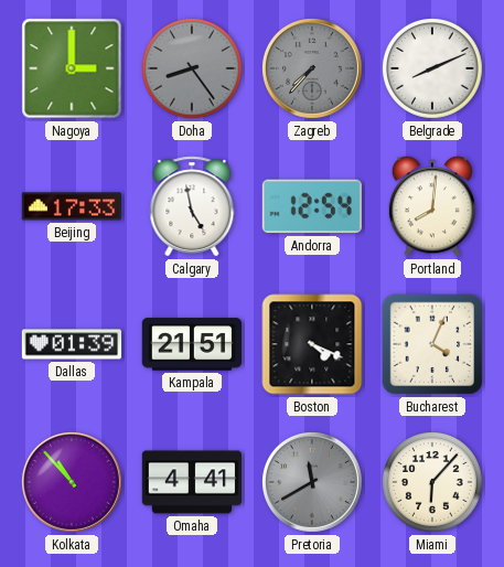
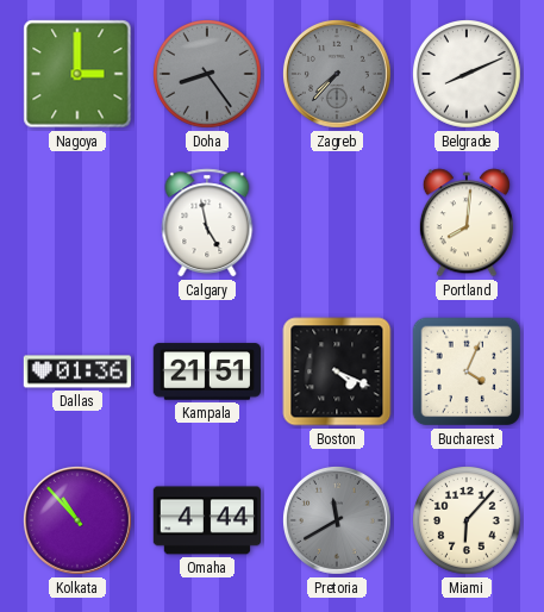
Beijing: 17:33 -> none (71, 206)
Andorra: 12:54 -> none (312, 206)
Dallas: 01:39 -> 01:36 (77, 371)
Omaha: 4:41 -> 4:44 (206, 520)
